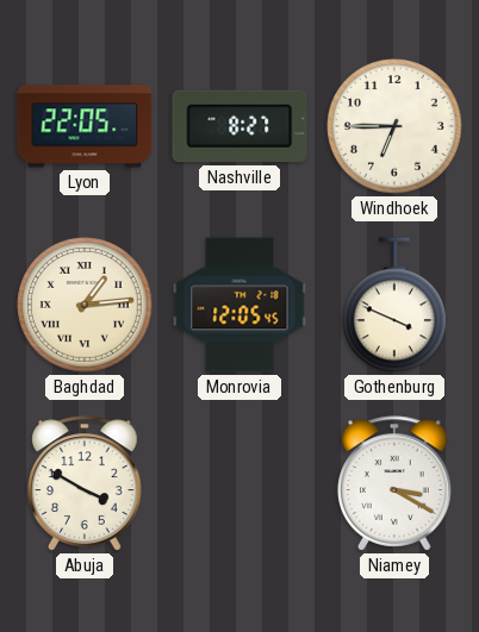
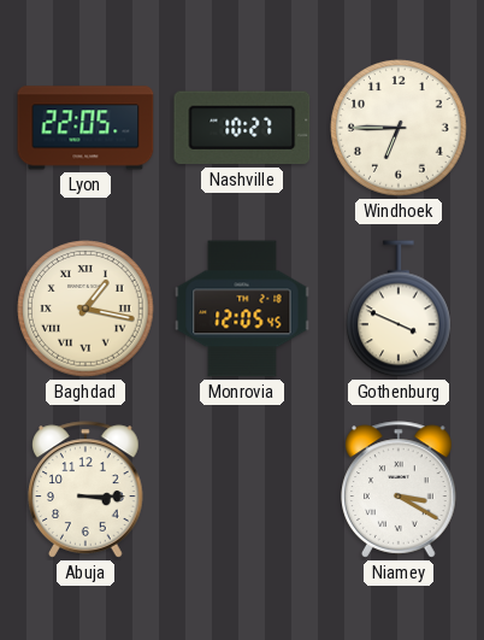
Nashville: 8:27 -> 10:27 (242, 128)
Baghdad: 1:14 -> 1:17 (85, 309)
Abuja: 3:50 -> 3:15 (85, 489)
